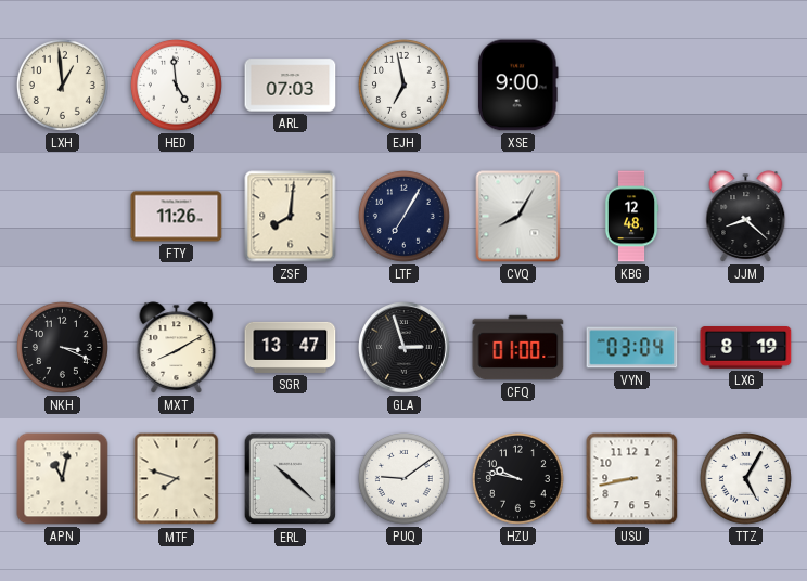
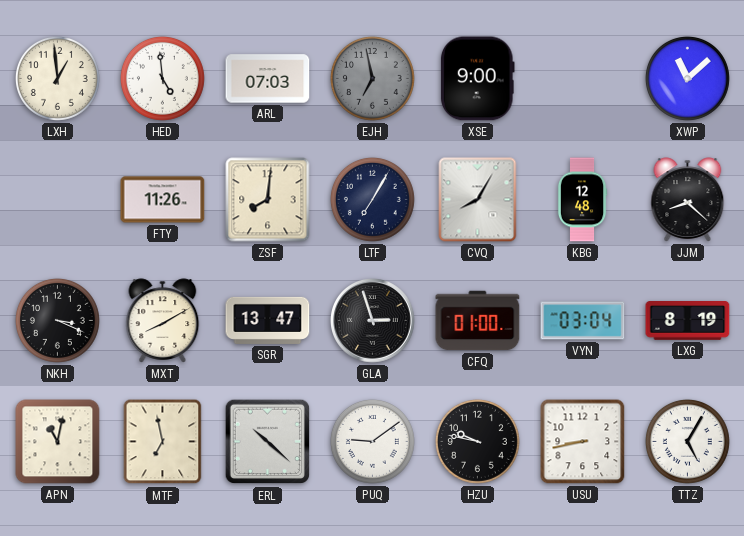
EJH dial: white -> grey (372, 78)
XWP: none -> 11:08 (687, 78)
MTF: 7:48 -> 6:58 (163, 442)
